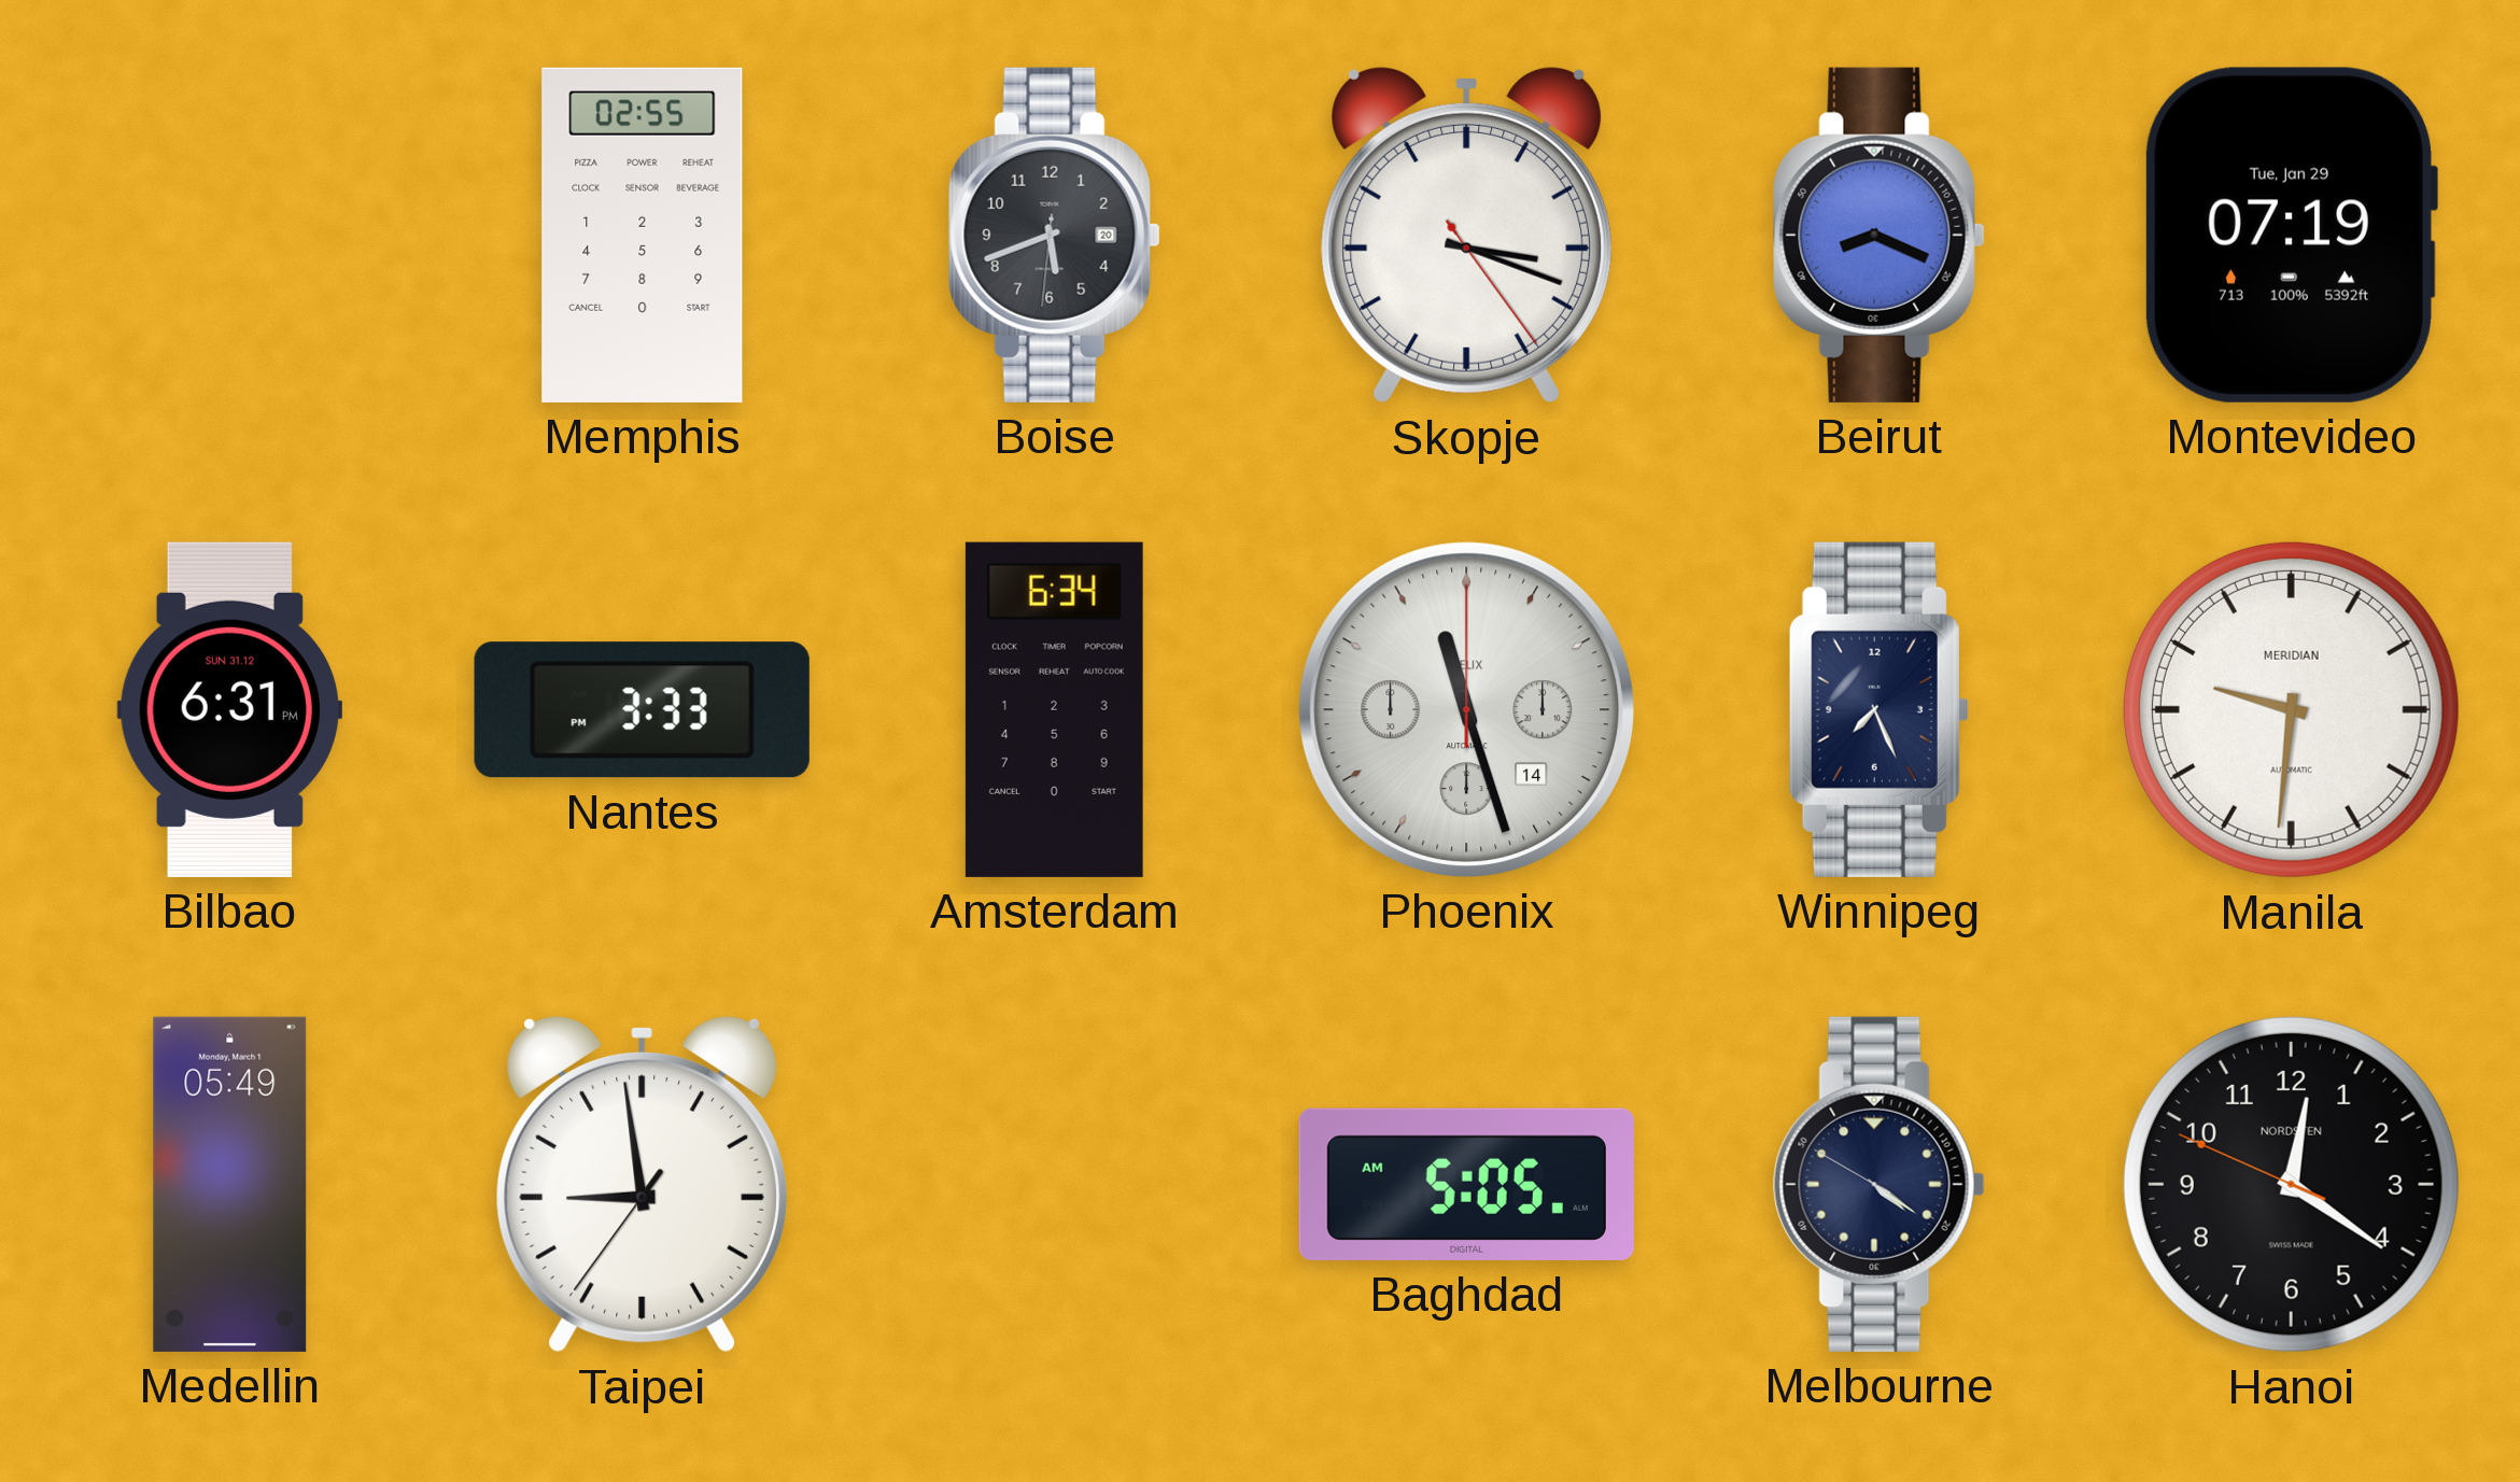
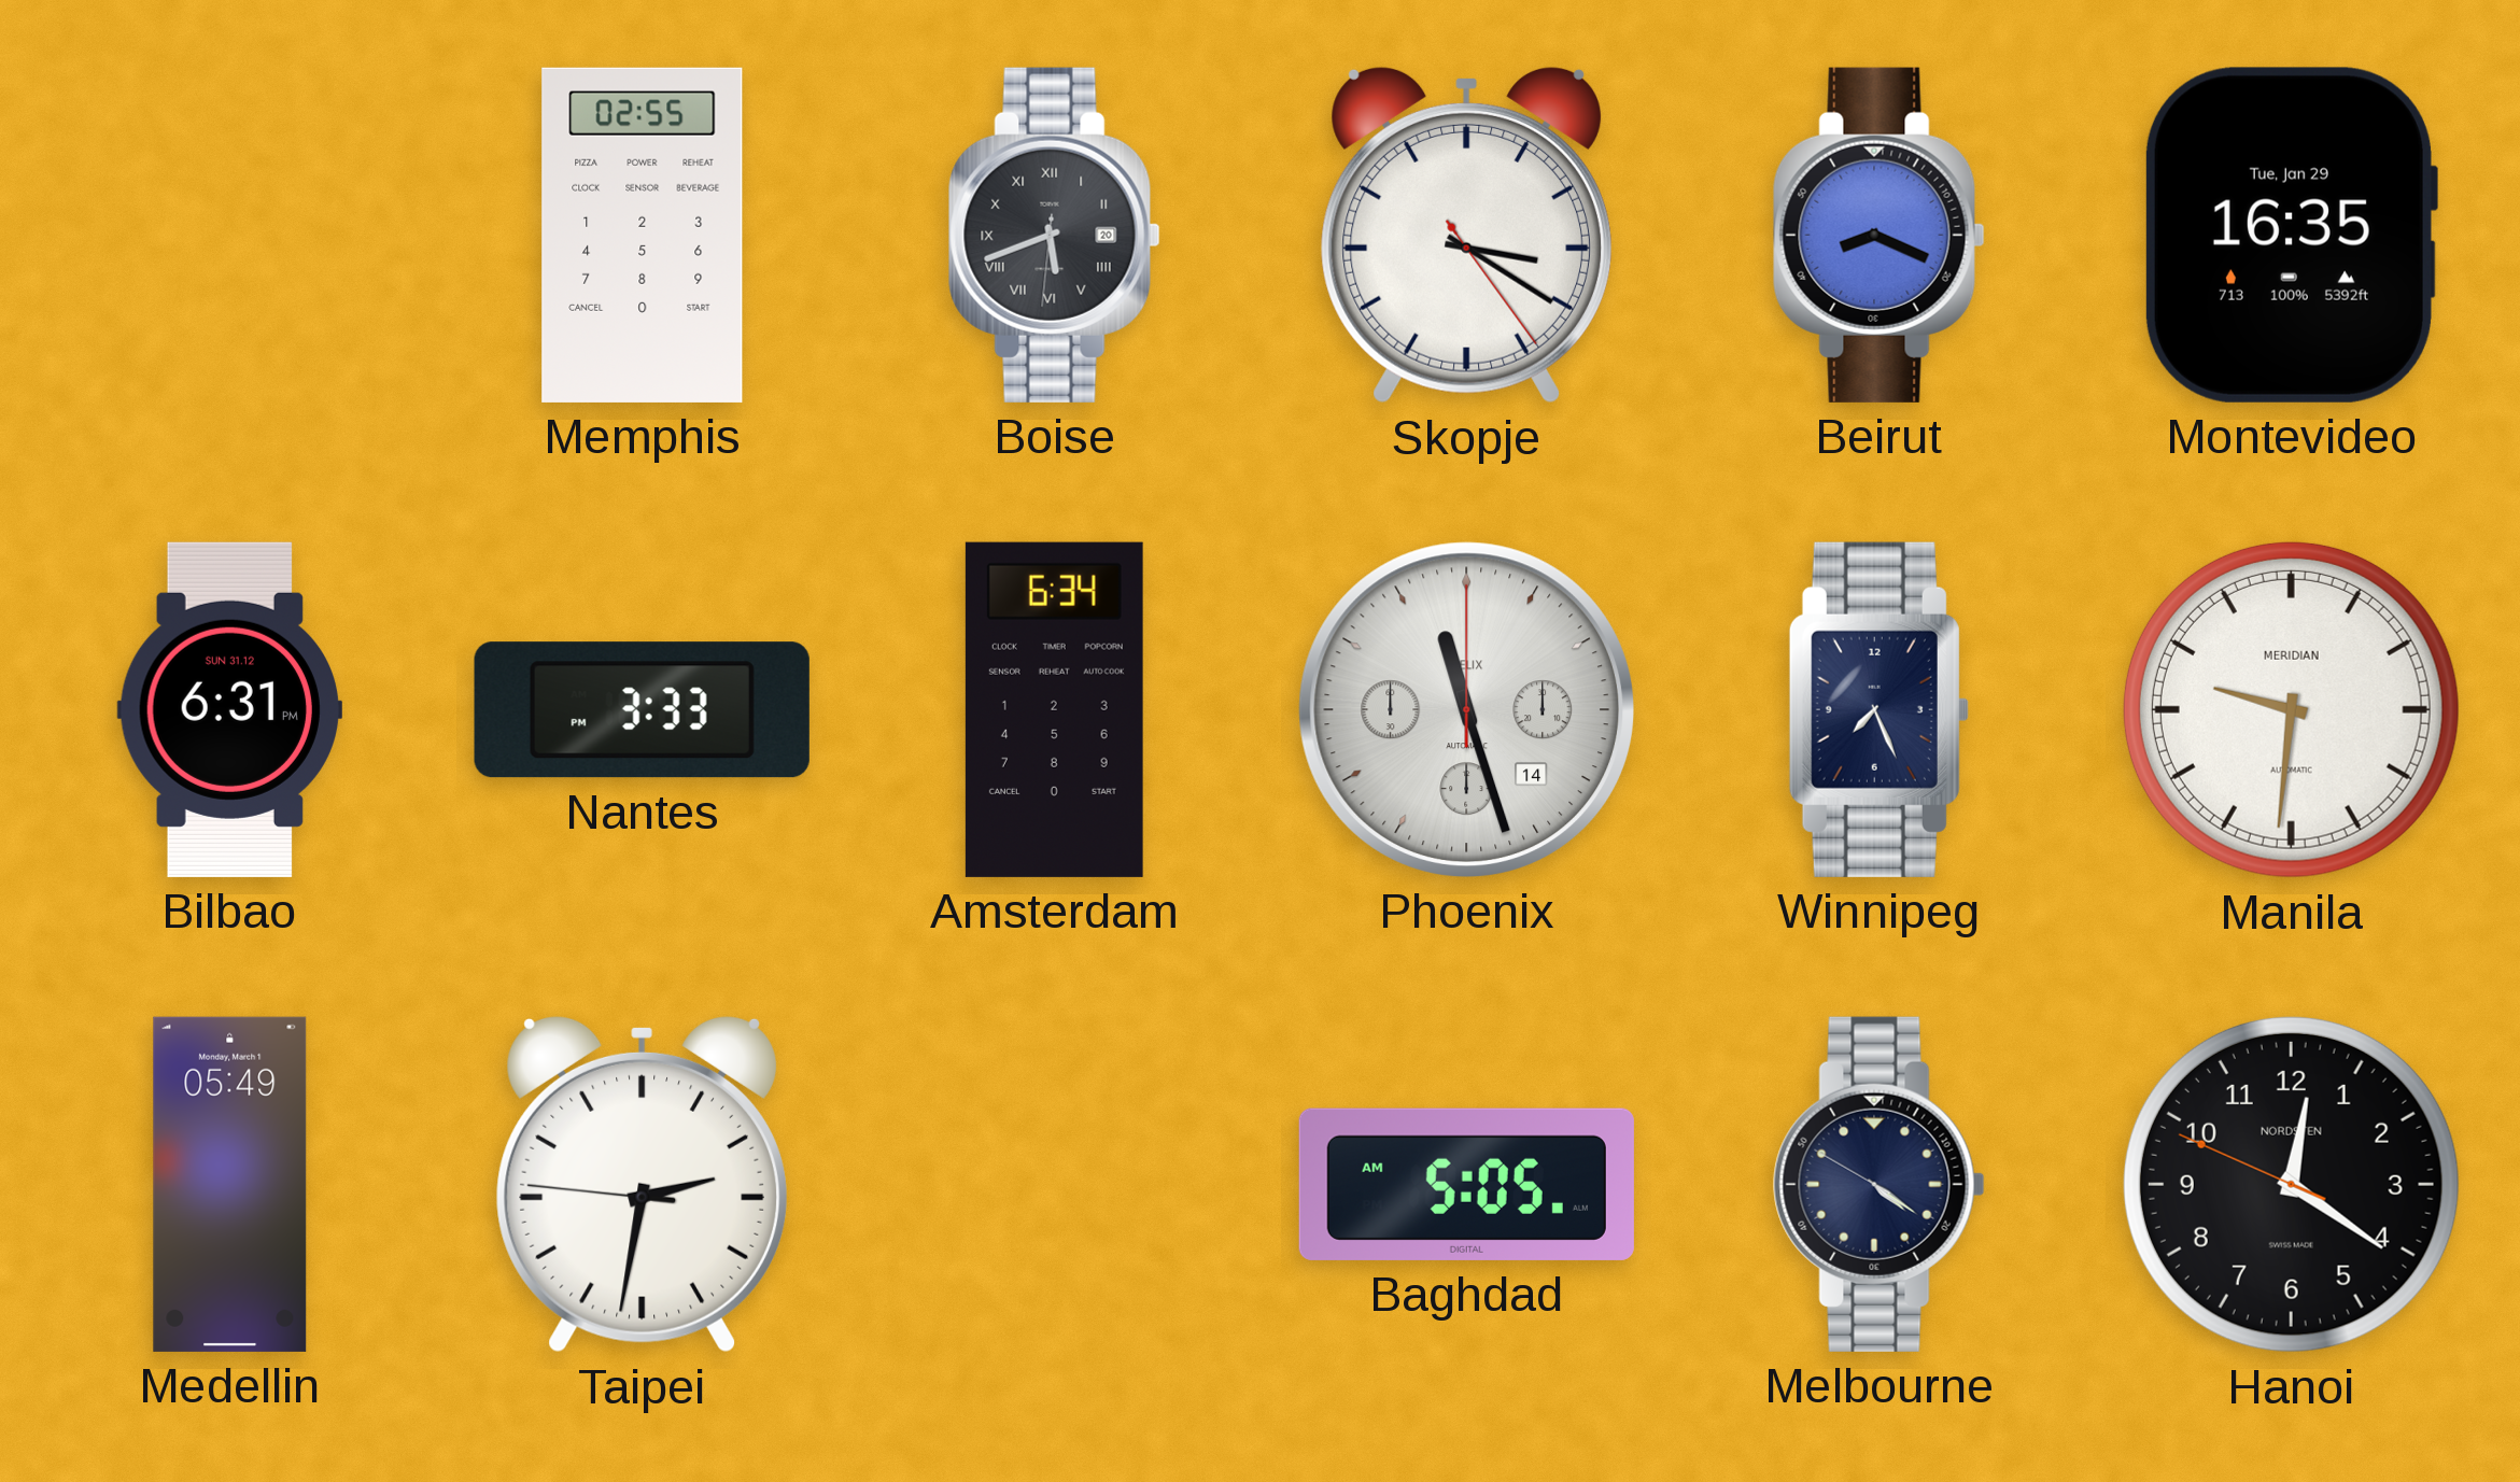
Boise numerals: Arabic -> Roman (1054, 235)
Skopje: 3:18 -> 3:20 (1466, 235)
Montevideo: 07:19 -> 16:35 (2291, 235)
Taipei: 8:58 -> 2:31 (642, 1184)
